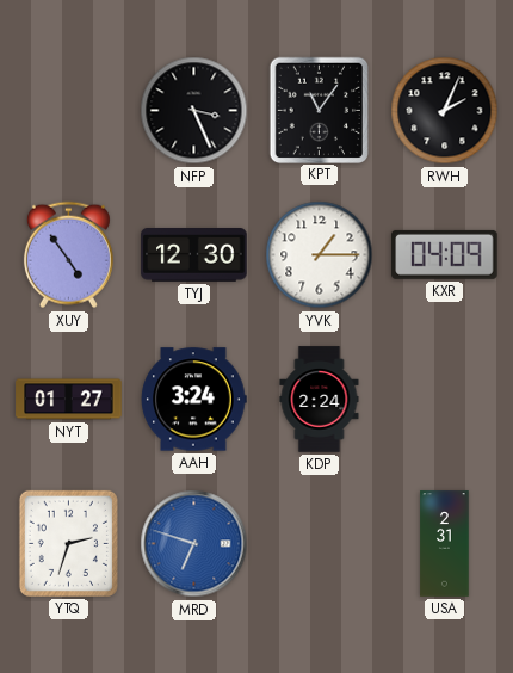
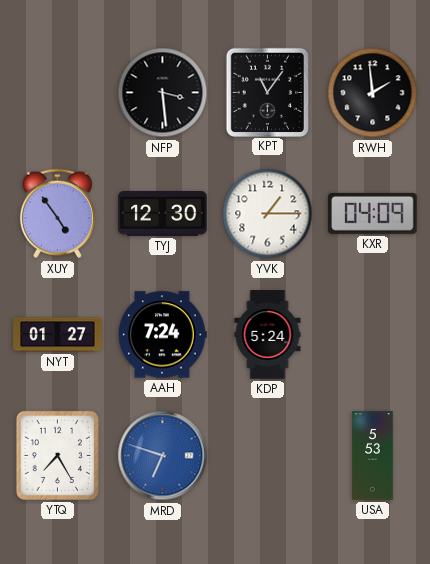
NFP: 3:26 -> 3:29 (163, 93)
RWH: 2:04 -> 1:59 (373, 93)
AAH: 3:24 -> 7:24 (162, 335)
KDP: 2:24 -> 5:24 (268, 335)
YTQ: 2:33 -> 7:25 (57, 455)
USA: 2:31 -> 5:53 (373, 456)
